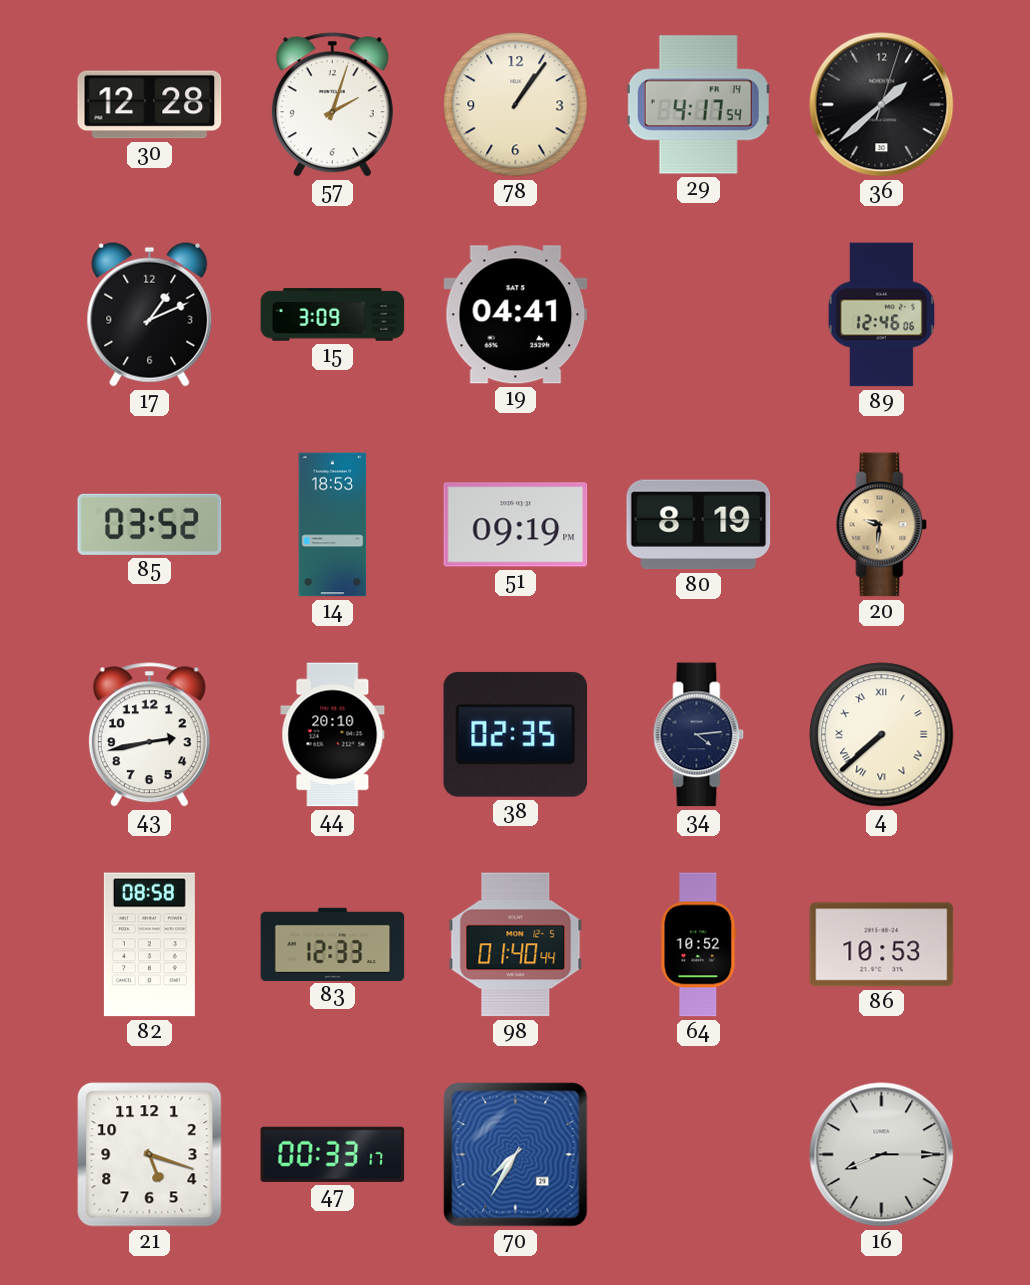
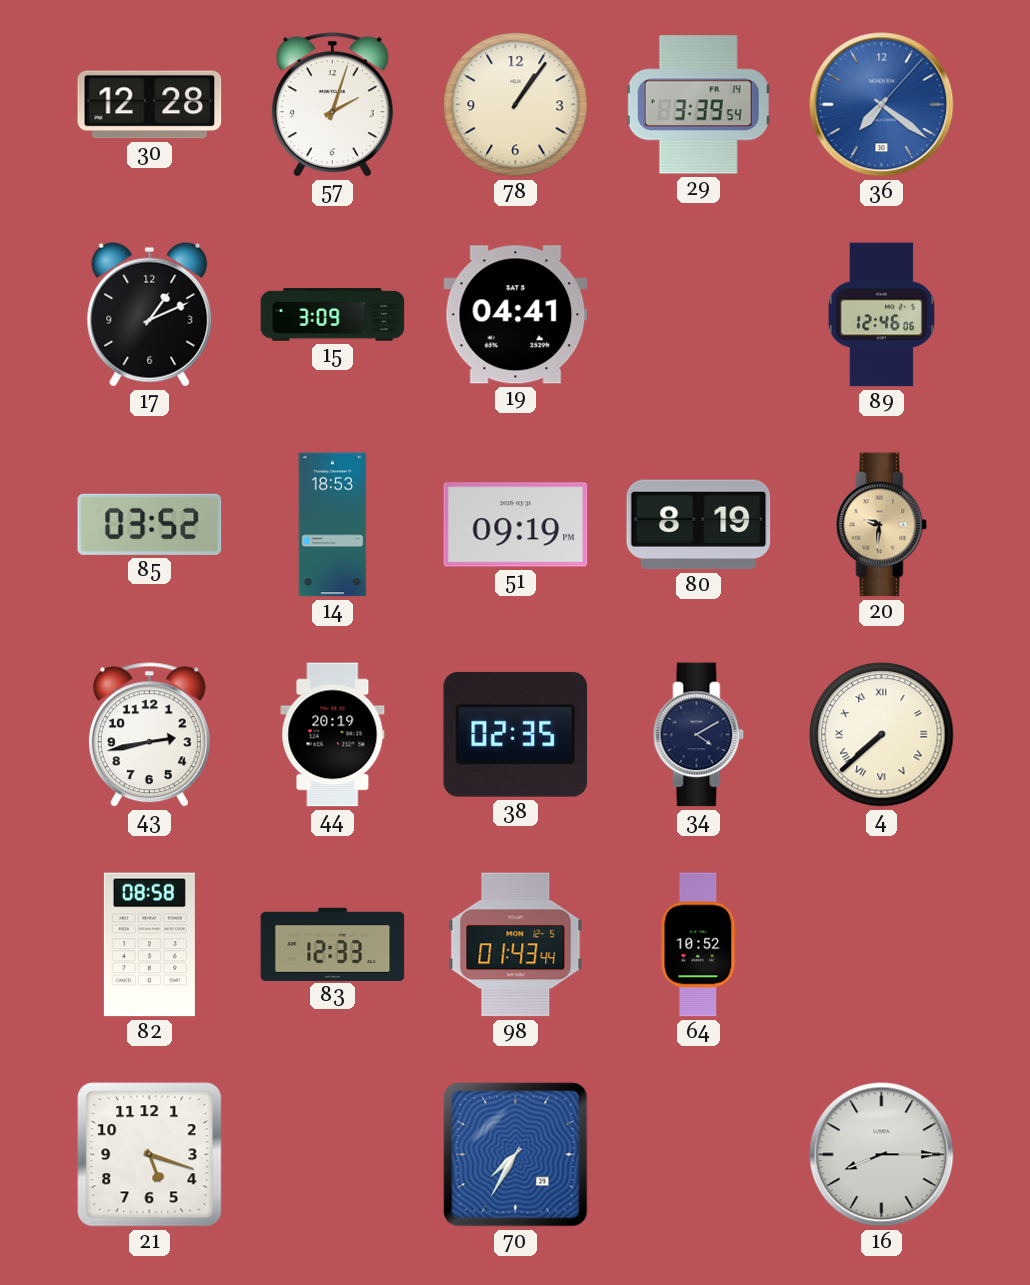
29: 4:17 -> 3:39 (698, 105)
36: 1:38 -> 7:21 (882, 105)
36 dial: black -> blue (882, 105)
44: 20:10 -> 20:19 (333, 735)
34: 4:14 -> 4:10 (699, 735)
98: 01:40 -> 01:43 (516, 945)
86: 10:53 -> none (882, 945)
47: 00:33 -> none (333, 1154)
